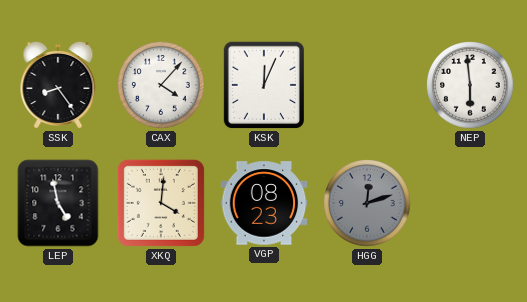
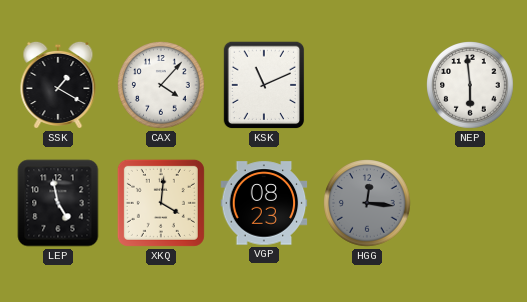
SSK: 8:24 -> 1:20 (58, 85)
KSK: 12:04 -> 11:11 (264, 85)
HGG: 12:12 -> 12:16 (367, 203)
